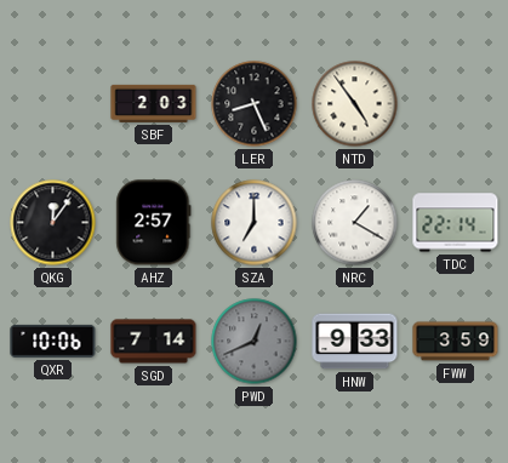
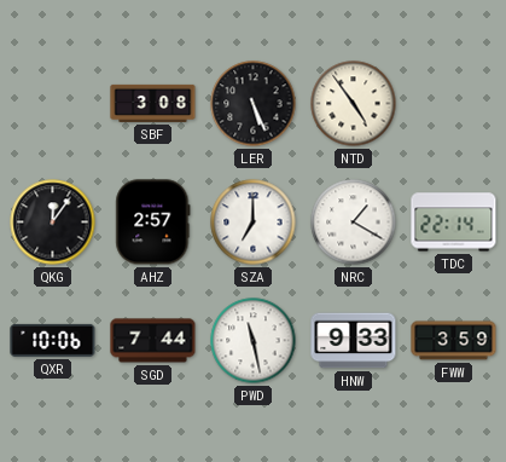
SBF: 2:03 -> 3:08 (153, 103)
LER: 8:26 -> 5:26 (254, 104)
SGD: 7:14 -> 7:44 (153, 341)
PWD: 12:41 -> 11:28 (254, 341)
PWD dial: grey -> white (254, 341)
